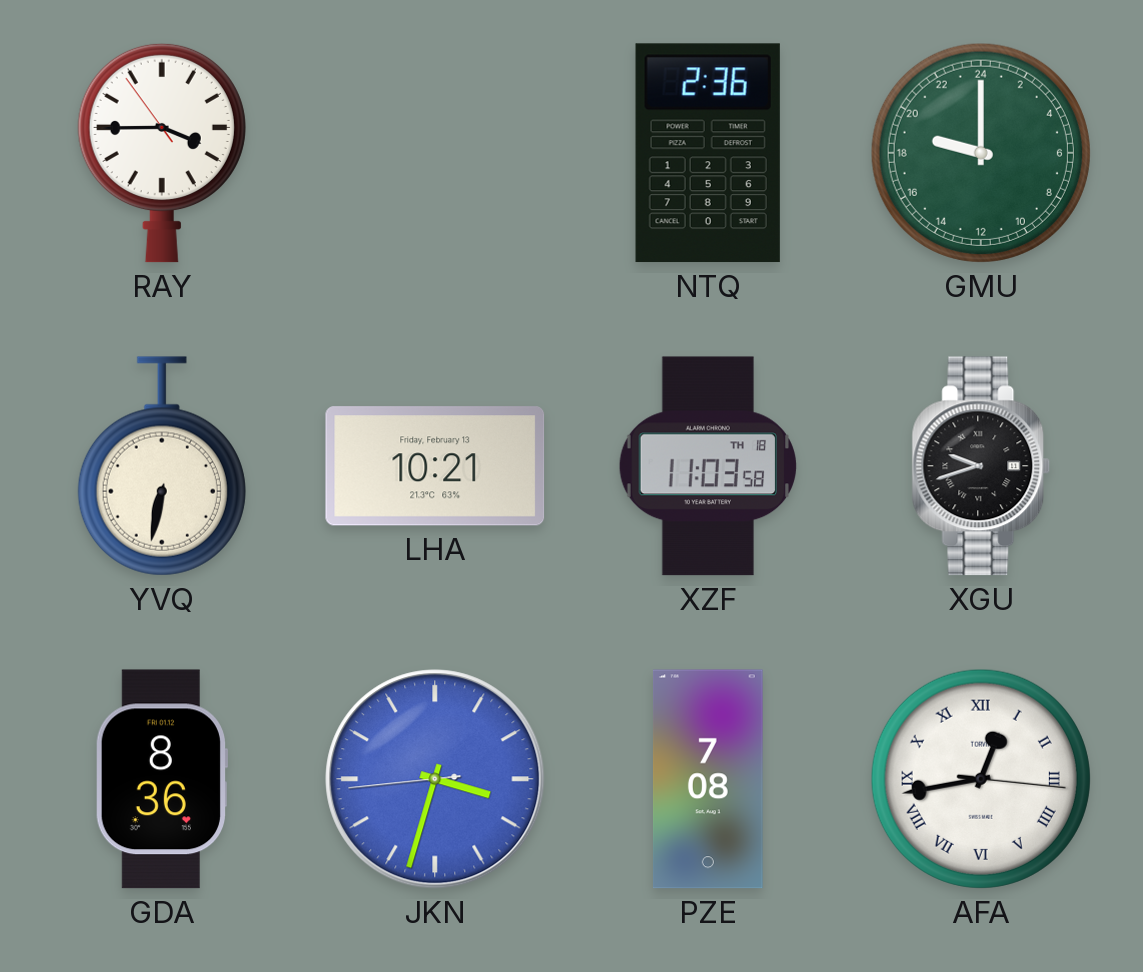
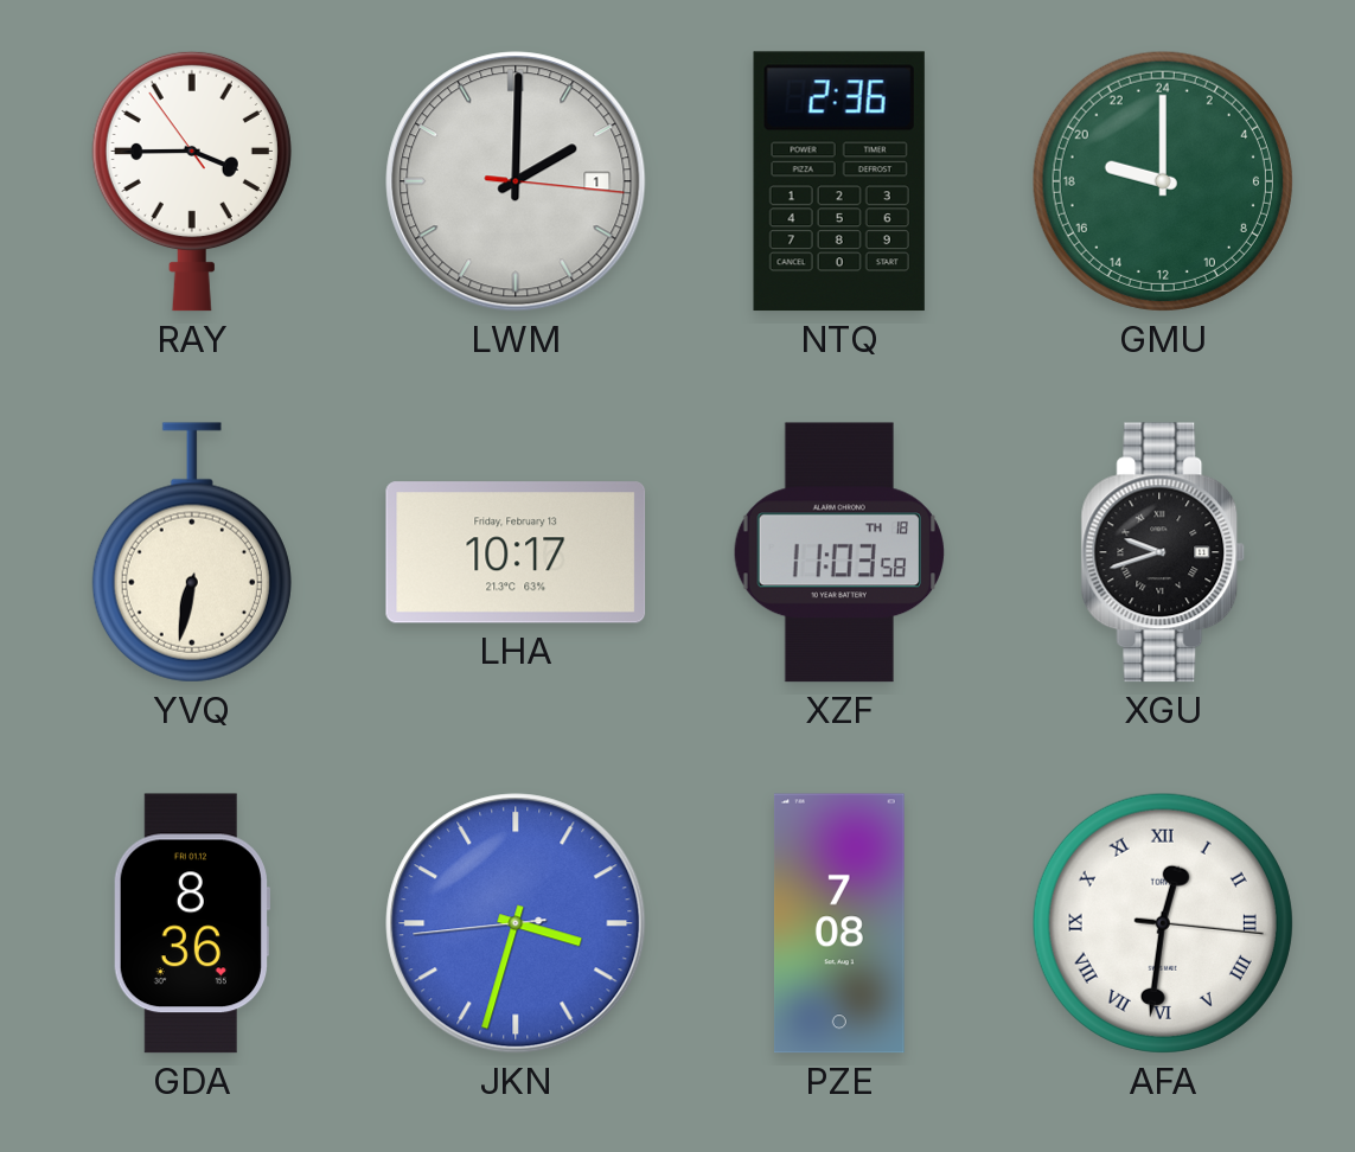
LWM: none -> 2:00 (516, 181)
LHA: 10:21 -> 10:17 (516, 552)
AFA: 12:43 -> 12:31 (1163, 923)
